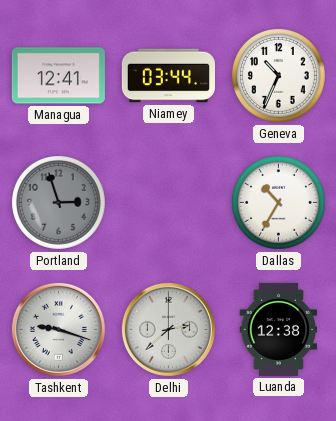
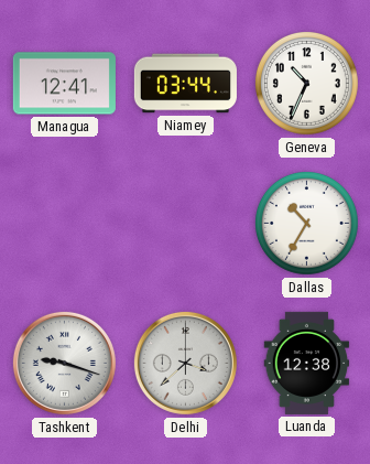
Portland: 2:57 -> none (58, 202)
Delhi: 2:38 -> 3:38 (185, 363)
